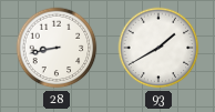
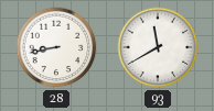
93: 1:40 -> 11:40 (158, 47)
